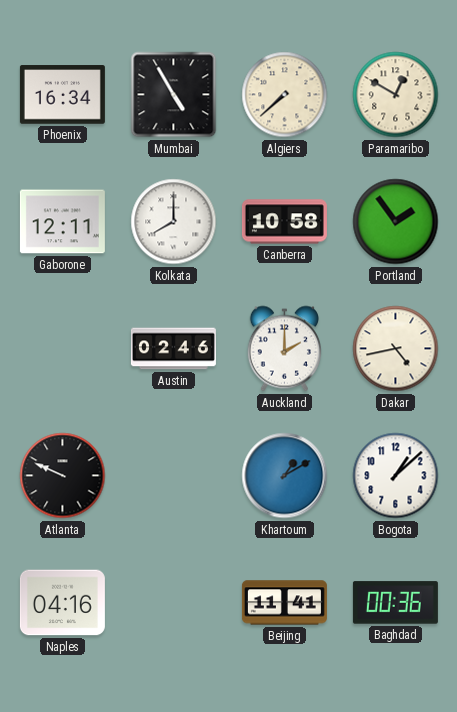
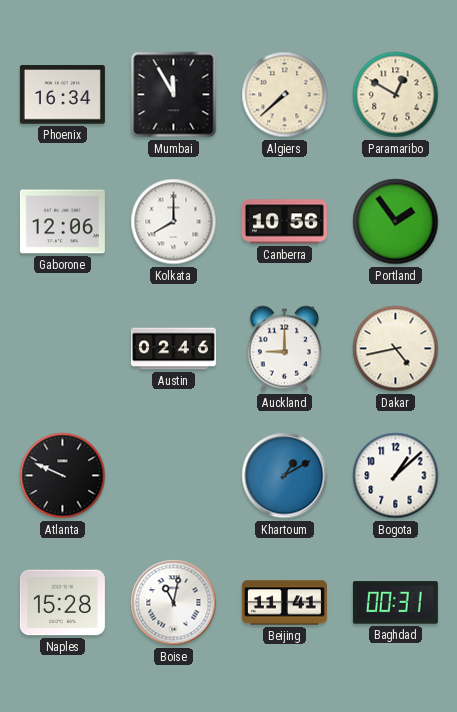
Mumbai: 4:55 -> 11:55 (174, 95)
Gaborone: 12:11 -> 12:06 (62, 222)
Canberra: 10:58 -> 10:56 (284, 222)
Auckland: 2:00 -> 9:00 (284, 349)
Naples: 04:16 -> 15:28 (62, 603)
Boise: none -> 11:02 (174, 603)
Baghdad: 00:36 -> 00:31 (395, 603)
